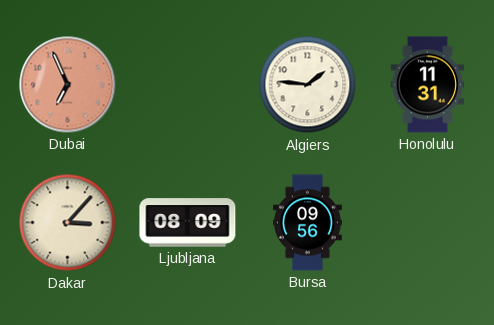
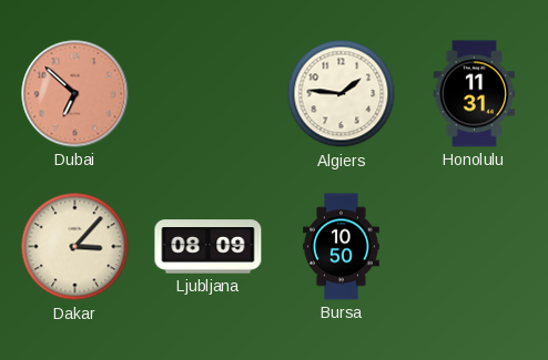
Dubai: 6:56 -> 6:52 (75, 94)
Bursa: 09:56 -> 10:50 (342, 247)
